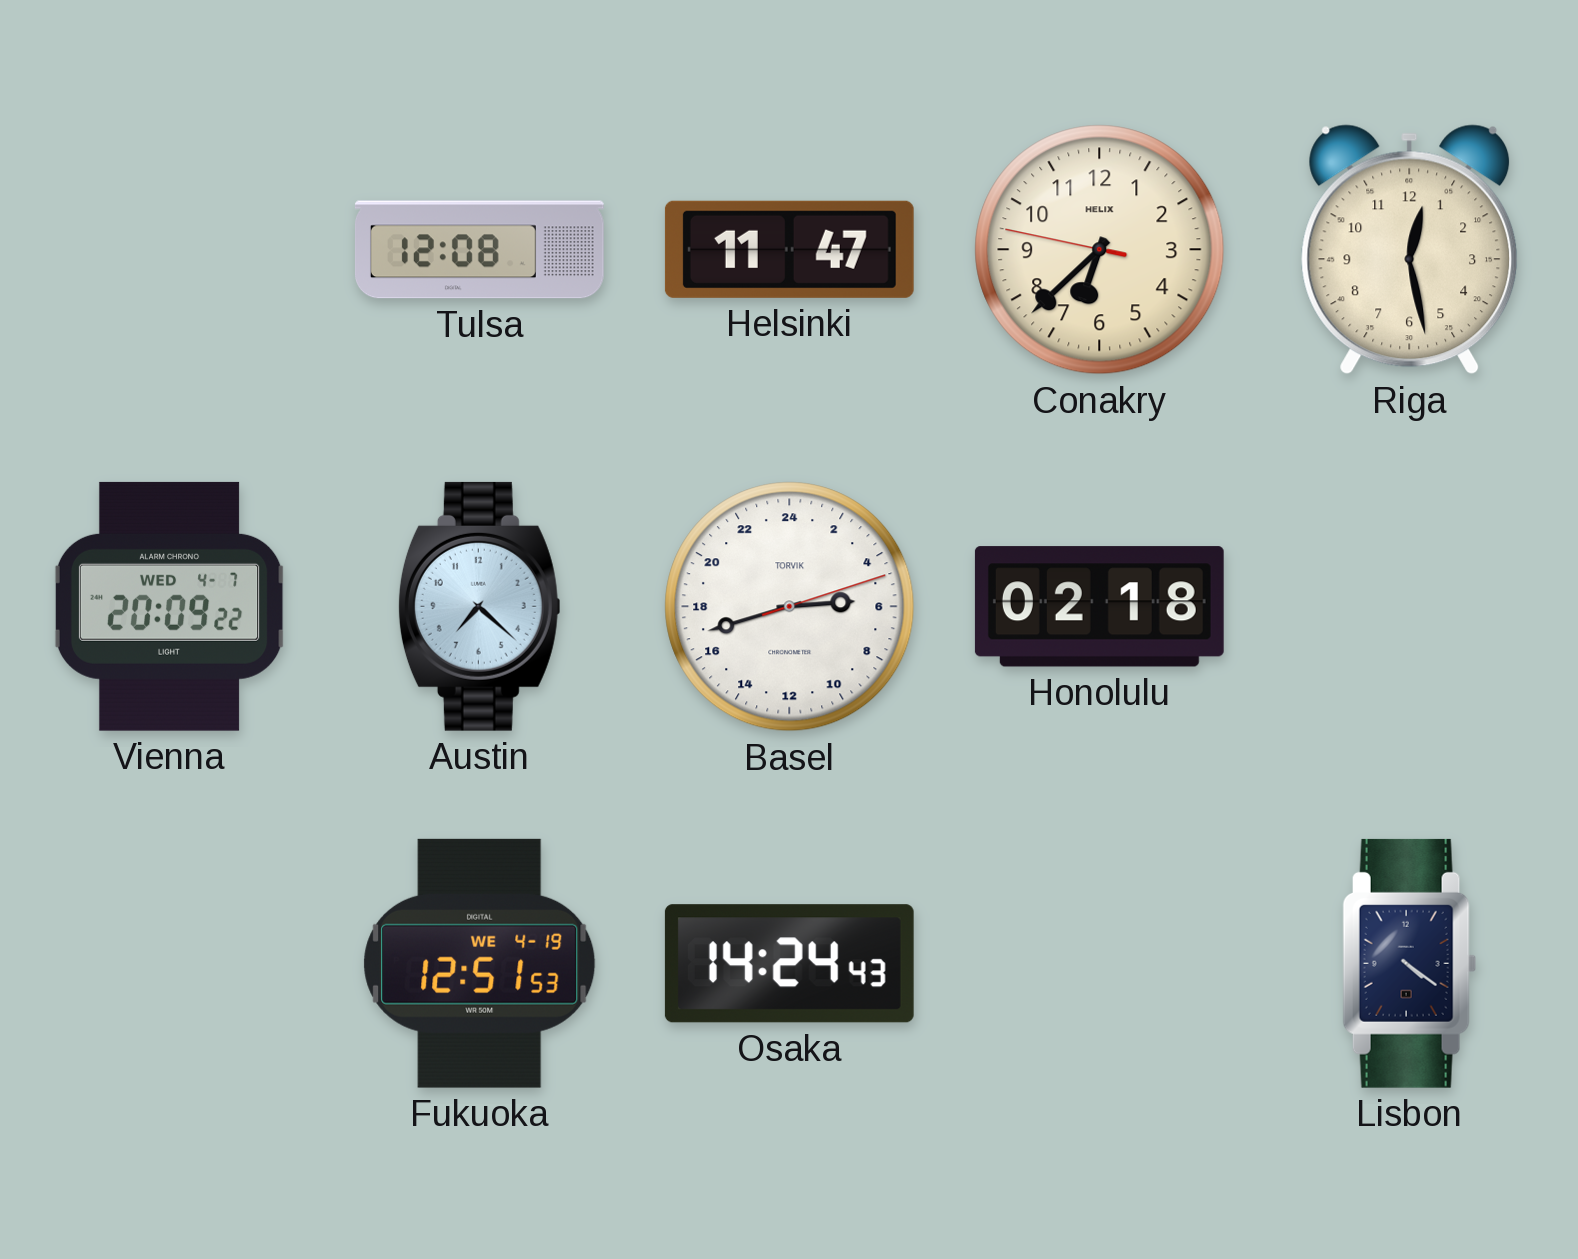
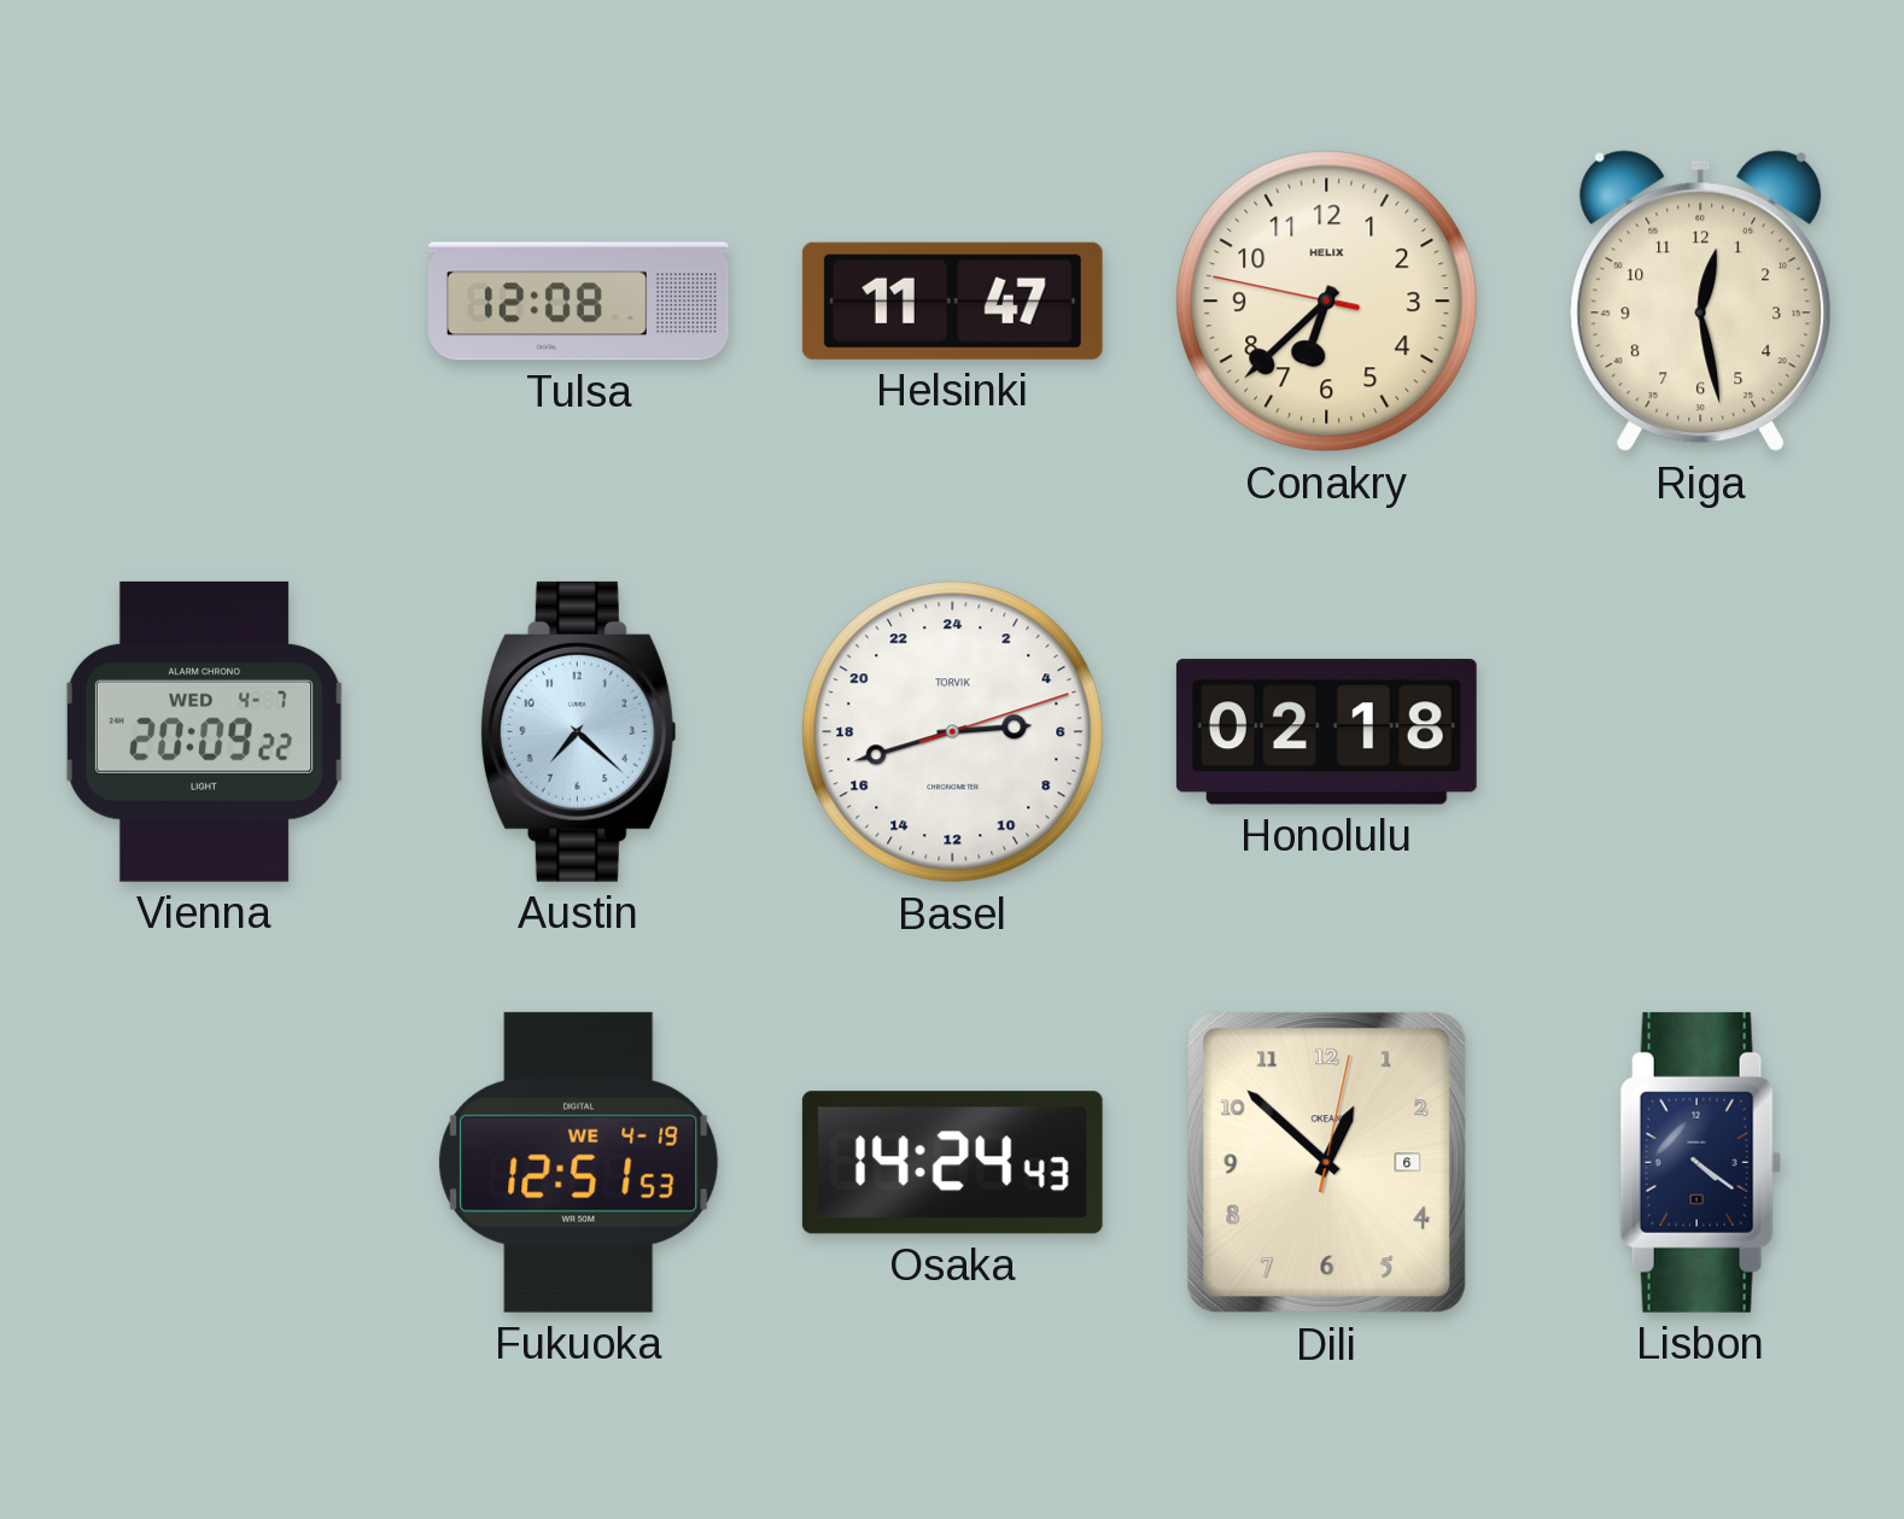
Dili: none -> 12:52 (1327, 1163)
